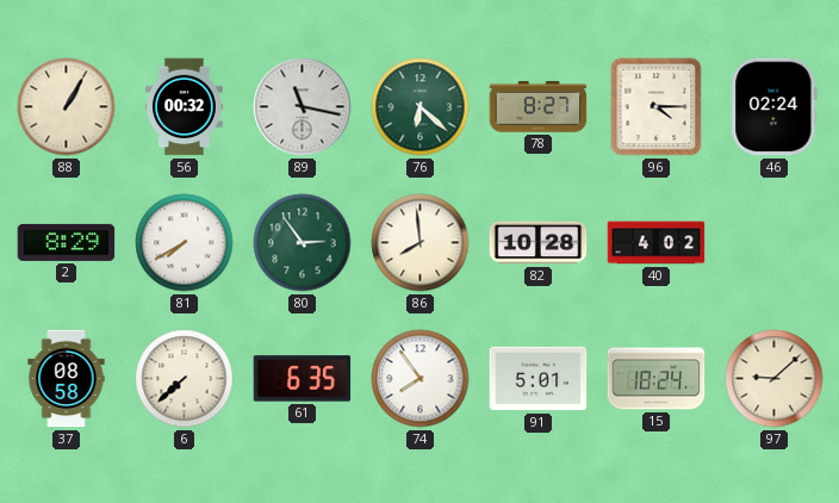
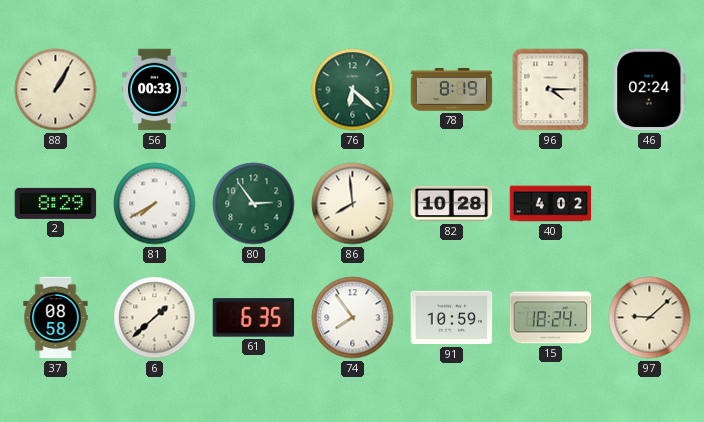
56: 00:32 -> 00:33 (155, 90)
89: 11:17 -> none (303, 107)
78: 8:27 -> 8:19 (452, 90)
6: 7:38 -> 1:38 (155, 318)
91: 5:01 -> 10:59 (452, 318)
